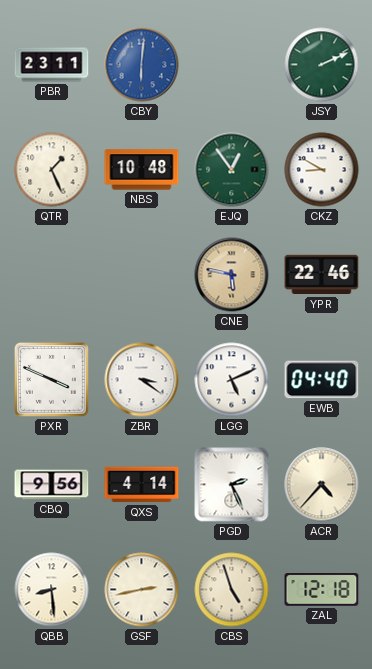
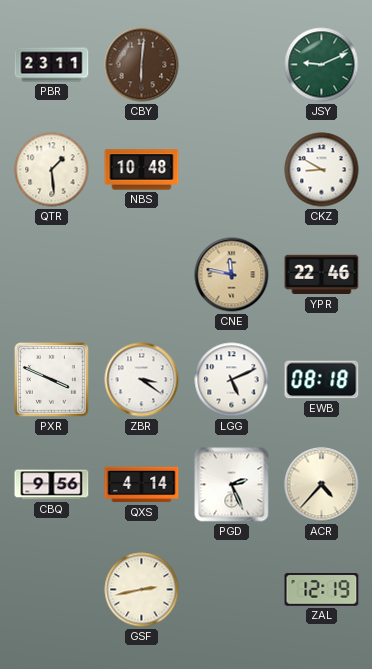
CBY dial: blue -> brown (142, 65)
JSY: 2:11 -> 9:11 (322, 65)
QTR: 1:26 -> 1:29 (52, 170)
EJQ: 12:54 -> none (232, 170)
CNE: 5:47 -> 11:47 (232, 275)
EWB: 04:40 -> 08:18 (322, 380)
QBB: 8:29 -> none (52, 590)
CBS: 4:57 -> none (232, 590)
ZAL: 12:18 -> 12:19 (322, 590)
